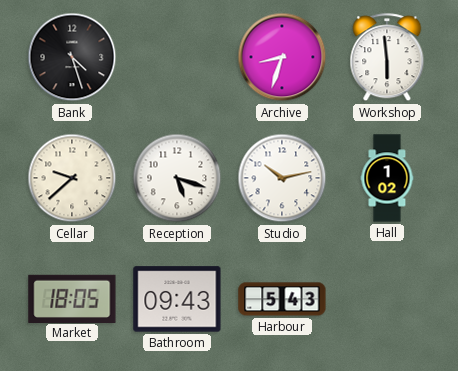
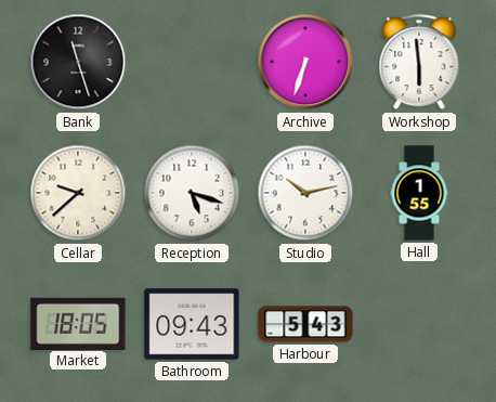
Bank: 4:27 -> 11:27 (78, 62)
Archive: 8:33 -> 6:33 (305, 62)
Hall: 1:02 -> 1:55 (419, 193)
